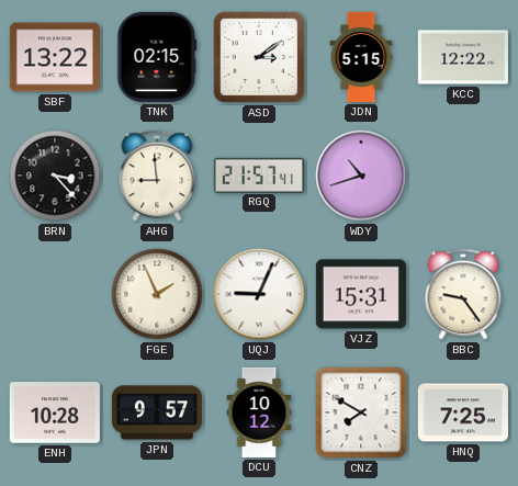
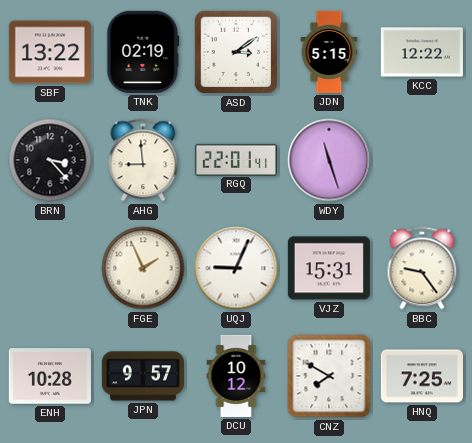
TNK: 02:15 -> 02:19 (143, 52)
RGQ: 21:57 -> 22:01 (236, 159)
WDY: 10:42 -> 11:27 (329, 160)
